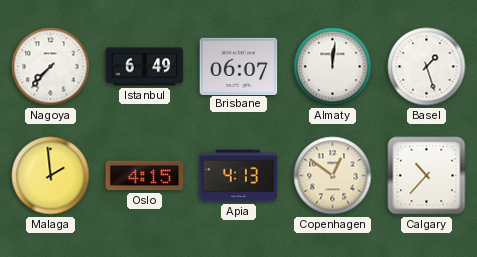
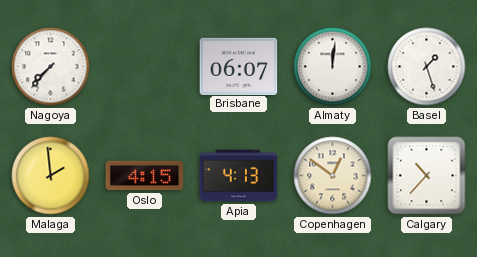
Istanbul: 6:49 -> none (145, 67)
